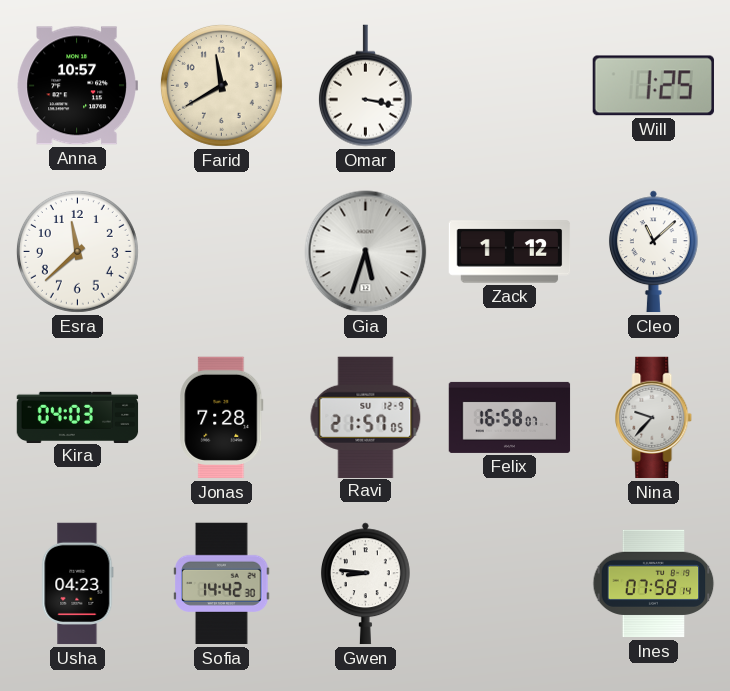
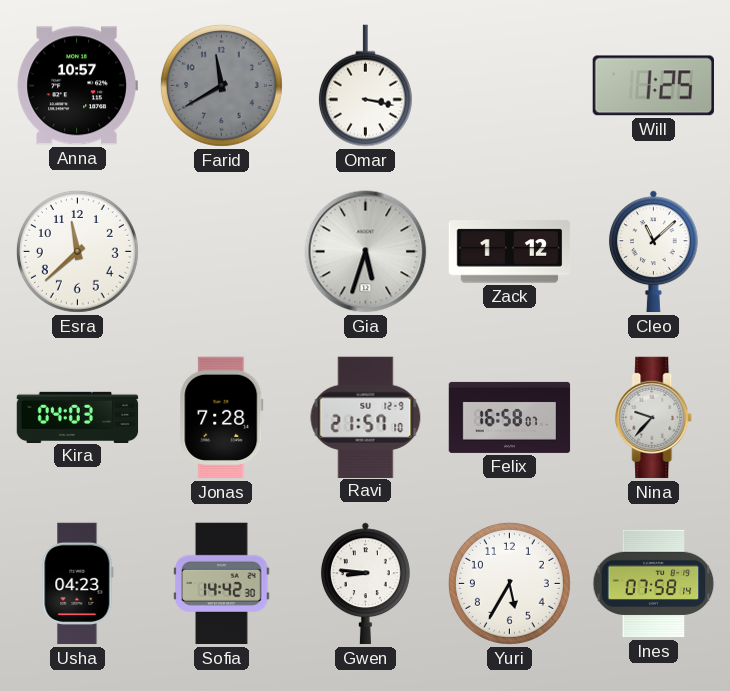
Farid dial: cream -> grey (221, 85)
Ravi: 21:57:05 -> 21:57:10 (366, 417)
Yuri: none -> 5:35 (509, 583)
